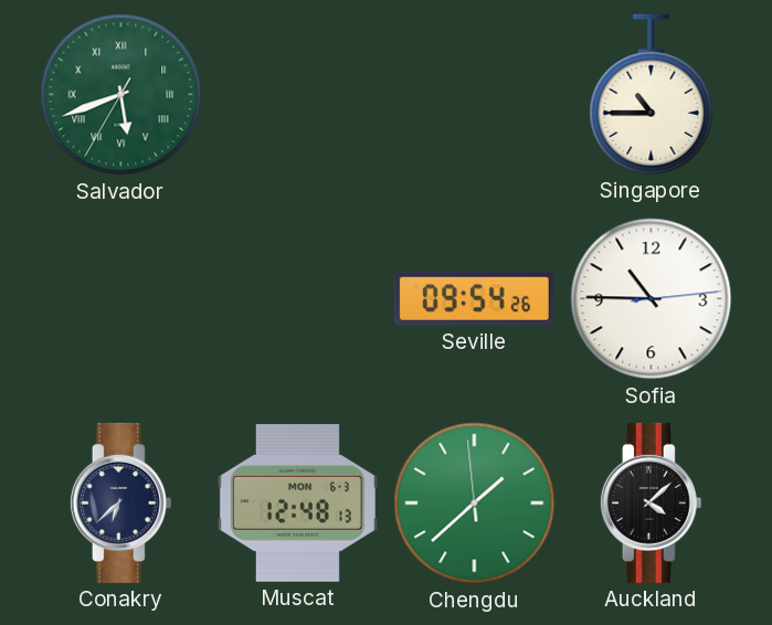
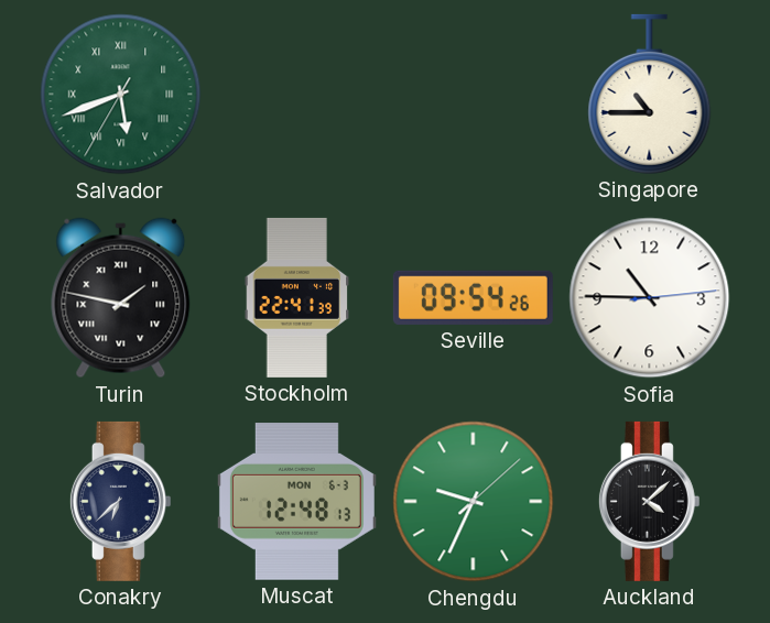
Turin: none -> 1:47 (121, 298)
Stockholm: none -> 22:41 (297, 297)
Chengdu: 1:37 -> 9:34 (474, 502)
